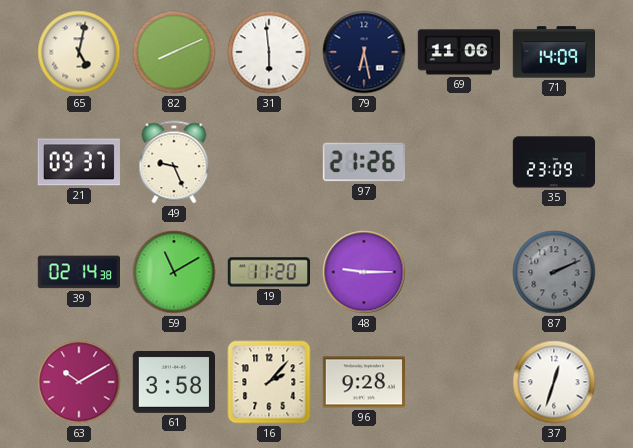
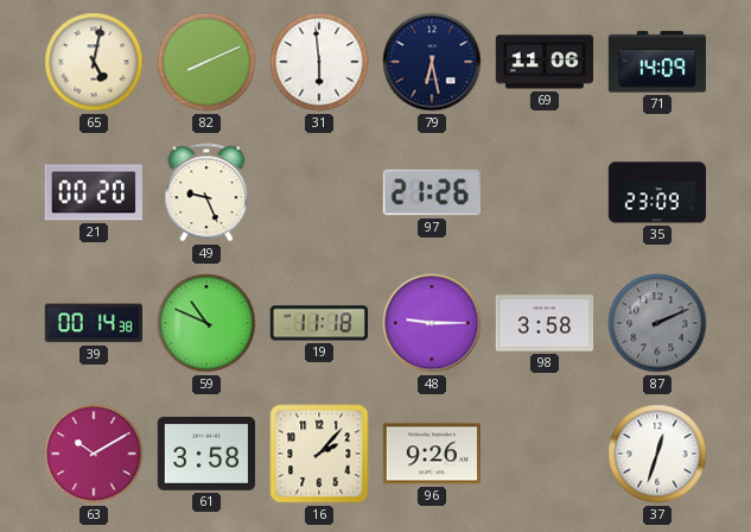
21: 09:37 -> 00:20 (94, 192)
39: 02:14 -> 00:14 (93, 323)
59: 11:10 -> 10:49 (206, 323)
19: 11:20 -> 11:18 (318, 323)
98: none -> 3:58 (545, 323)
96: 9:28 -> 9:26 (431, 454)
